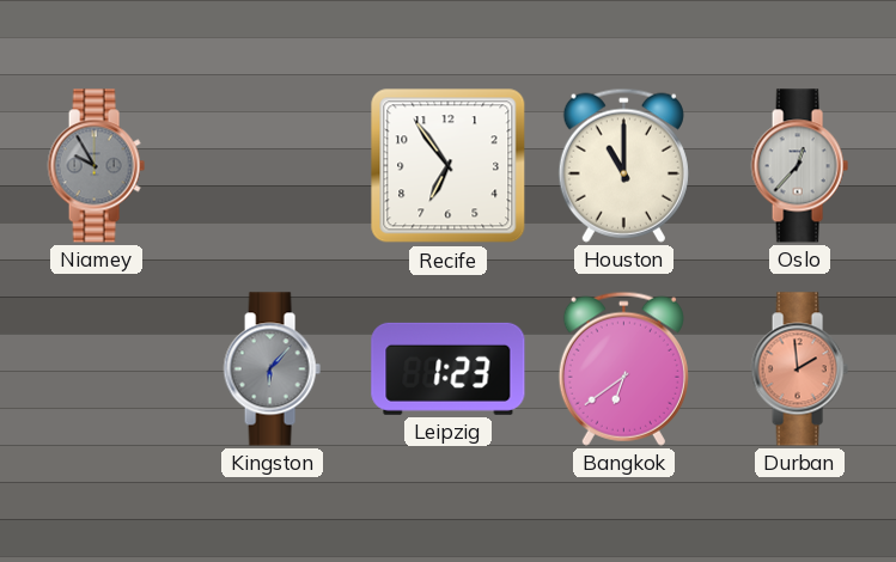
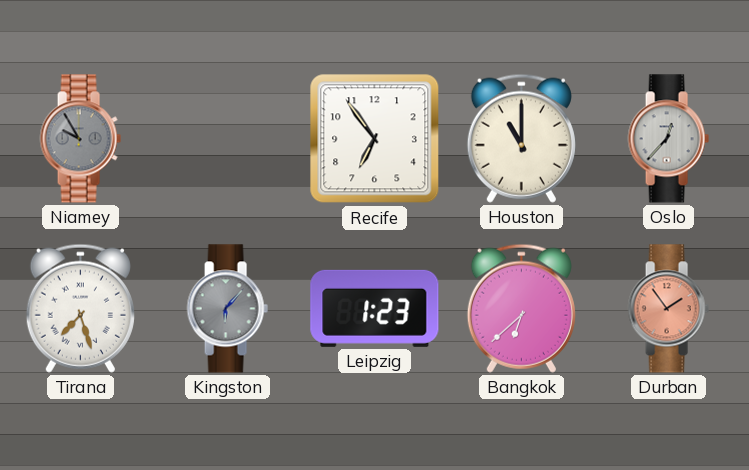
Tirana: none -> 7:27 (80, 308)
Bangkok: 6:39 -> 6:38 (521, 308)
Durban: 1:59 -> 1:54 (668, 309)
